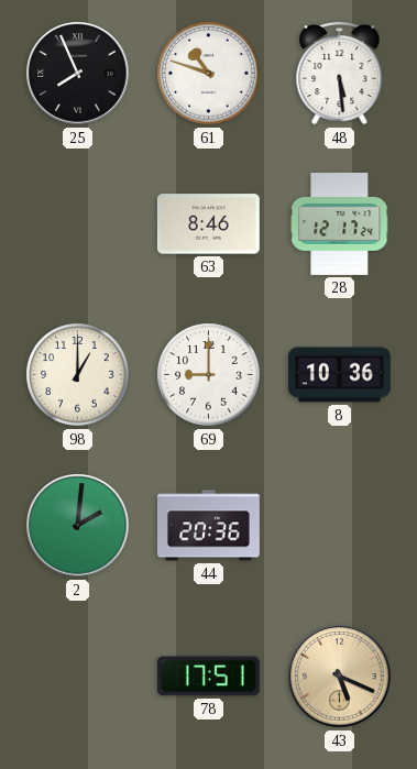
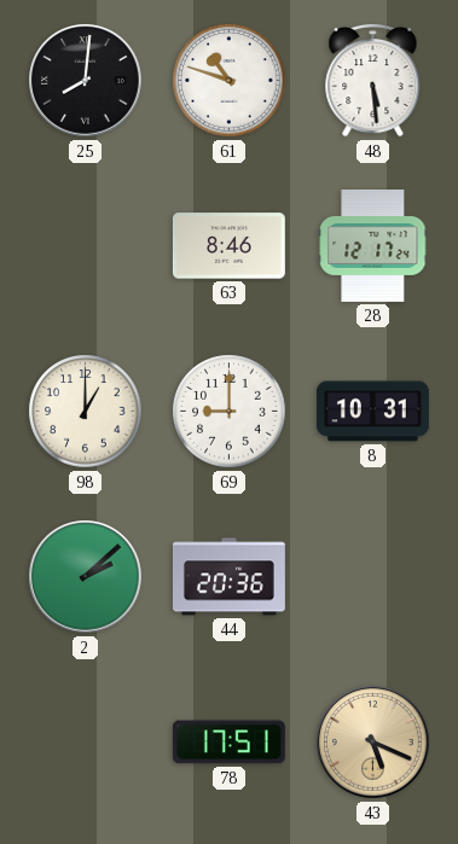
25: 7:56 -> 8:01 (86, 81)
8: 10:36 -> 10:31 (372, 412)
2: 2:01 -> 2:08 (86, 577)
